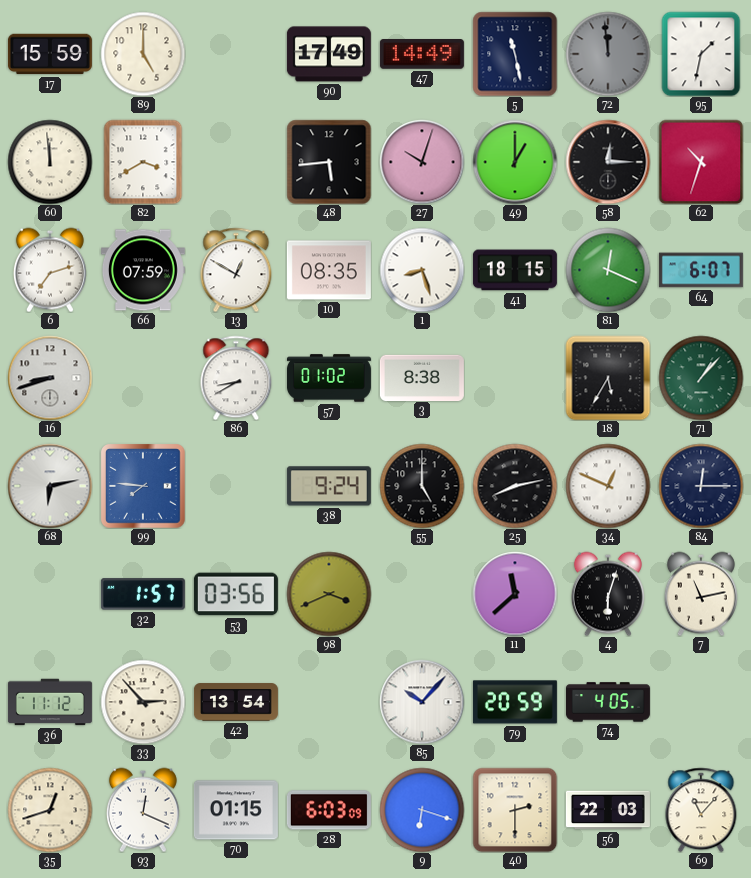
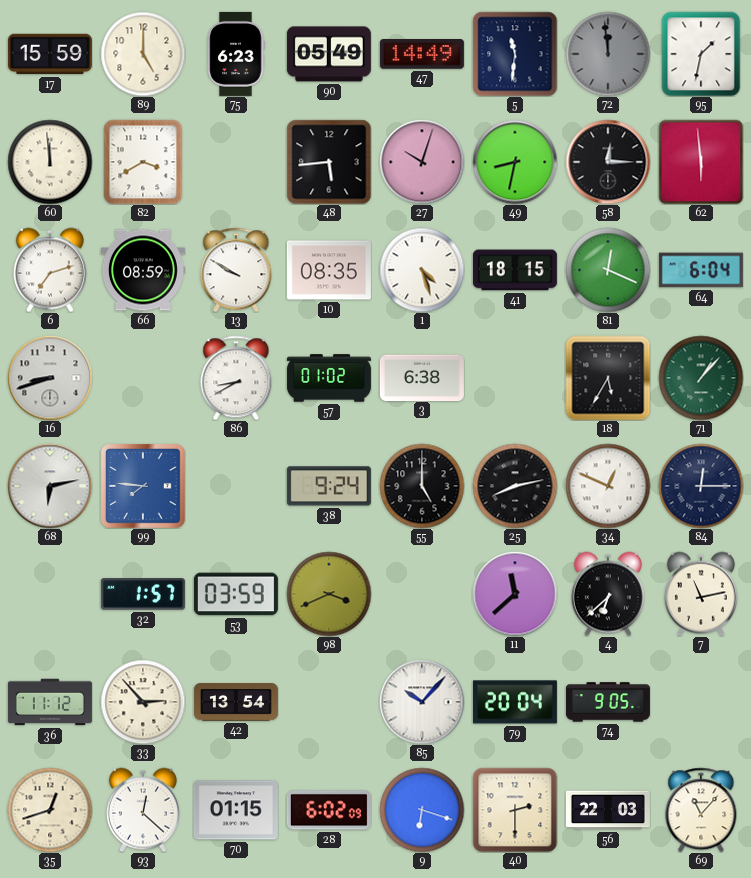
75: none -> 6:23 (236, 54)
90: 17:49 -> 05:49 (329, 54)
5: 11:28 -> 11:31 (515, 54)
49: 1:00 -> 8:32 (515, 162)
62: 10:33 -> 5:59 (701, 162)
66: 07:59 -> 08:59 (143, 270)
13: 12:50 -> 9:50 (236, 270)
1: 8:27 -> 4:27 (422, 270)
64: 6:07 -> 6:04 (701, 270)
3: 8:38 -> 6:38 (422, 377)
53: 03:56 -> 03:59 (236, 594)
4: 6:03 -> 6:38 (608, 594)
79: 20:59 -> 20:04 (515, 702)
74: 4:05 -> 9:05 (608, 702)
93: 12:19 -> 12:22 (143, 810)
28: 6:03 -> 6:02 (329, 810)
